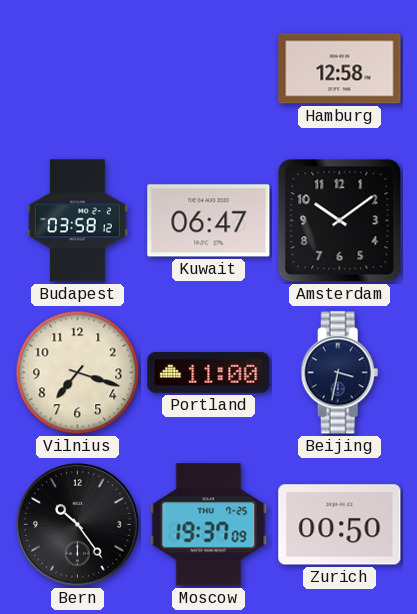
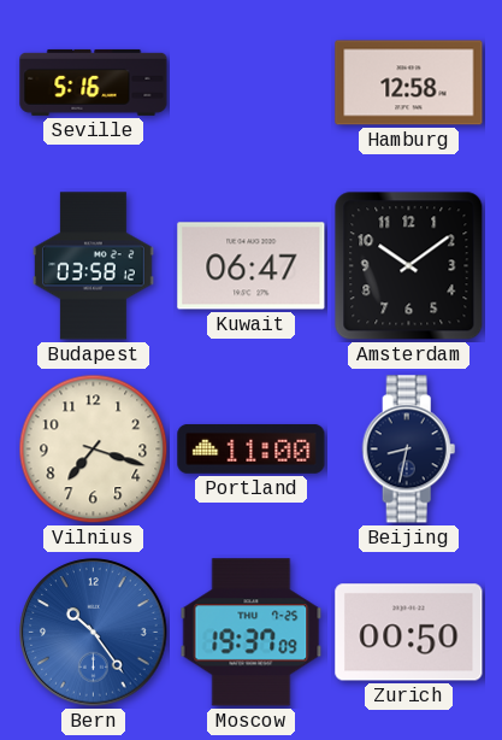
Seville: none -> 5:16 (94, 82)
Beijing: 3:32 -> 8:32 (409, 450)
Bern dial: black -> blue (94, 633)
